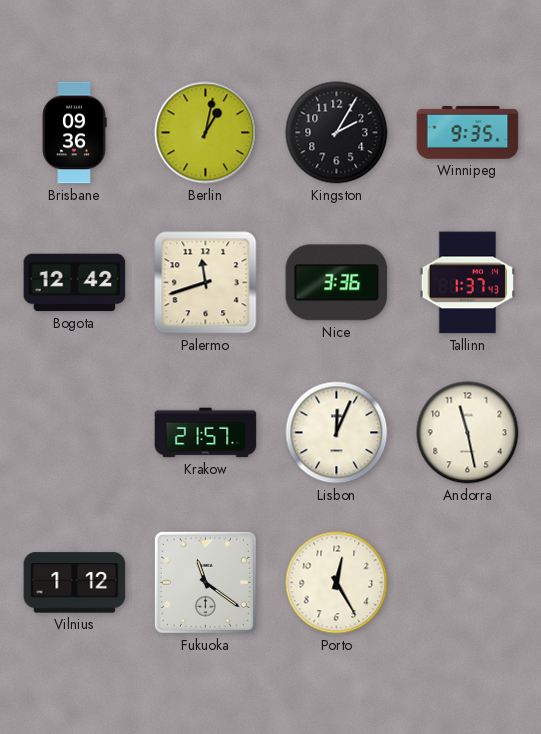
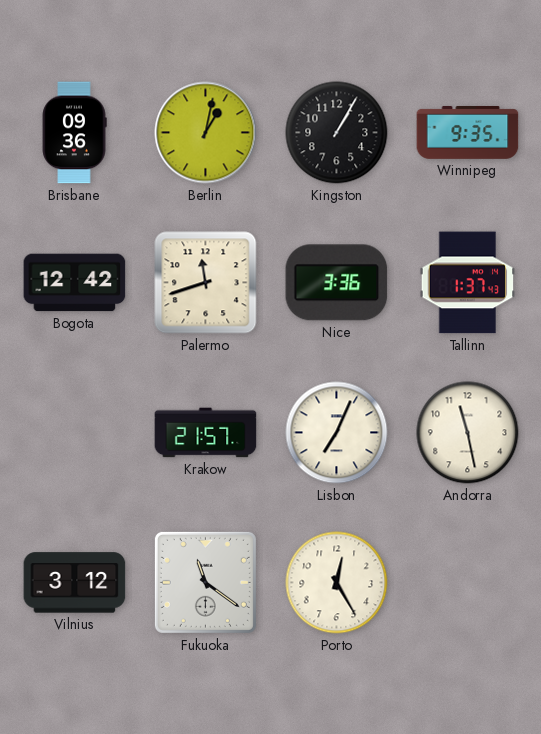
Kingston: 2:05 -> 1:05 (337, 133)
Lisbon: 12:04 -> 7:04 (337, 433)
Vilnius: 1:12 -> 3:12 (75, 583)
